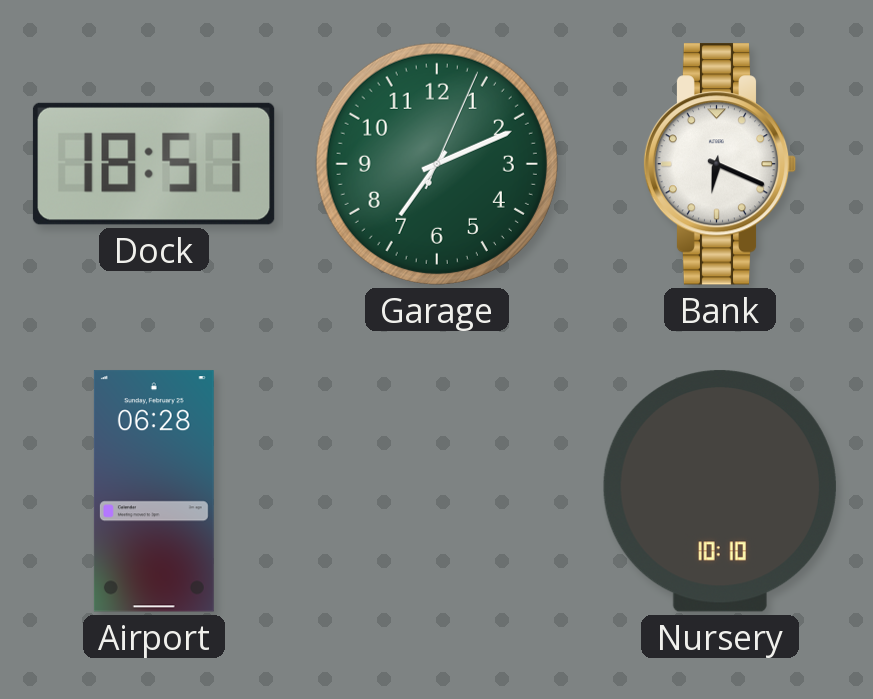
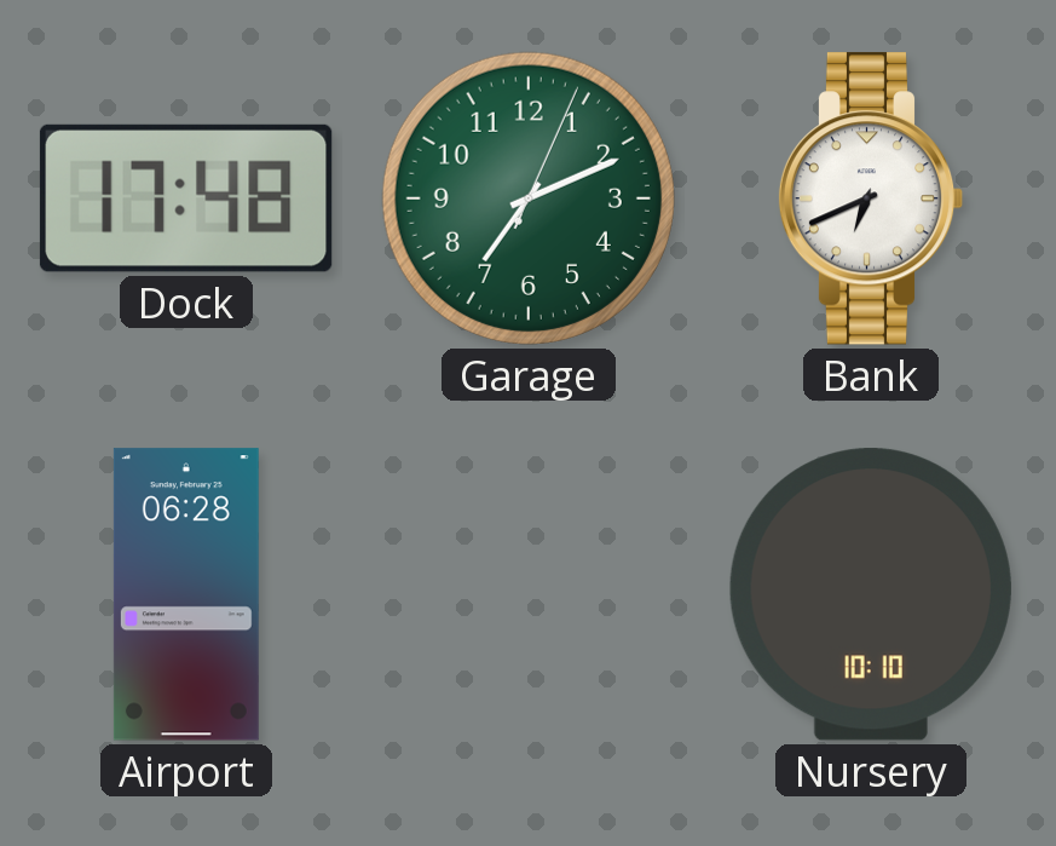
Dock: 18:51 -> 17:48 (186, 198)
Bank: 6:19 -> 6:41 (871, 198)
